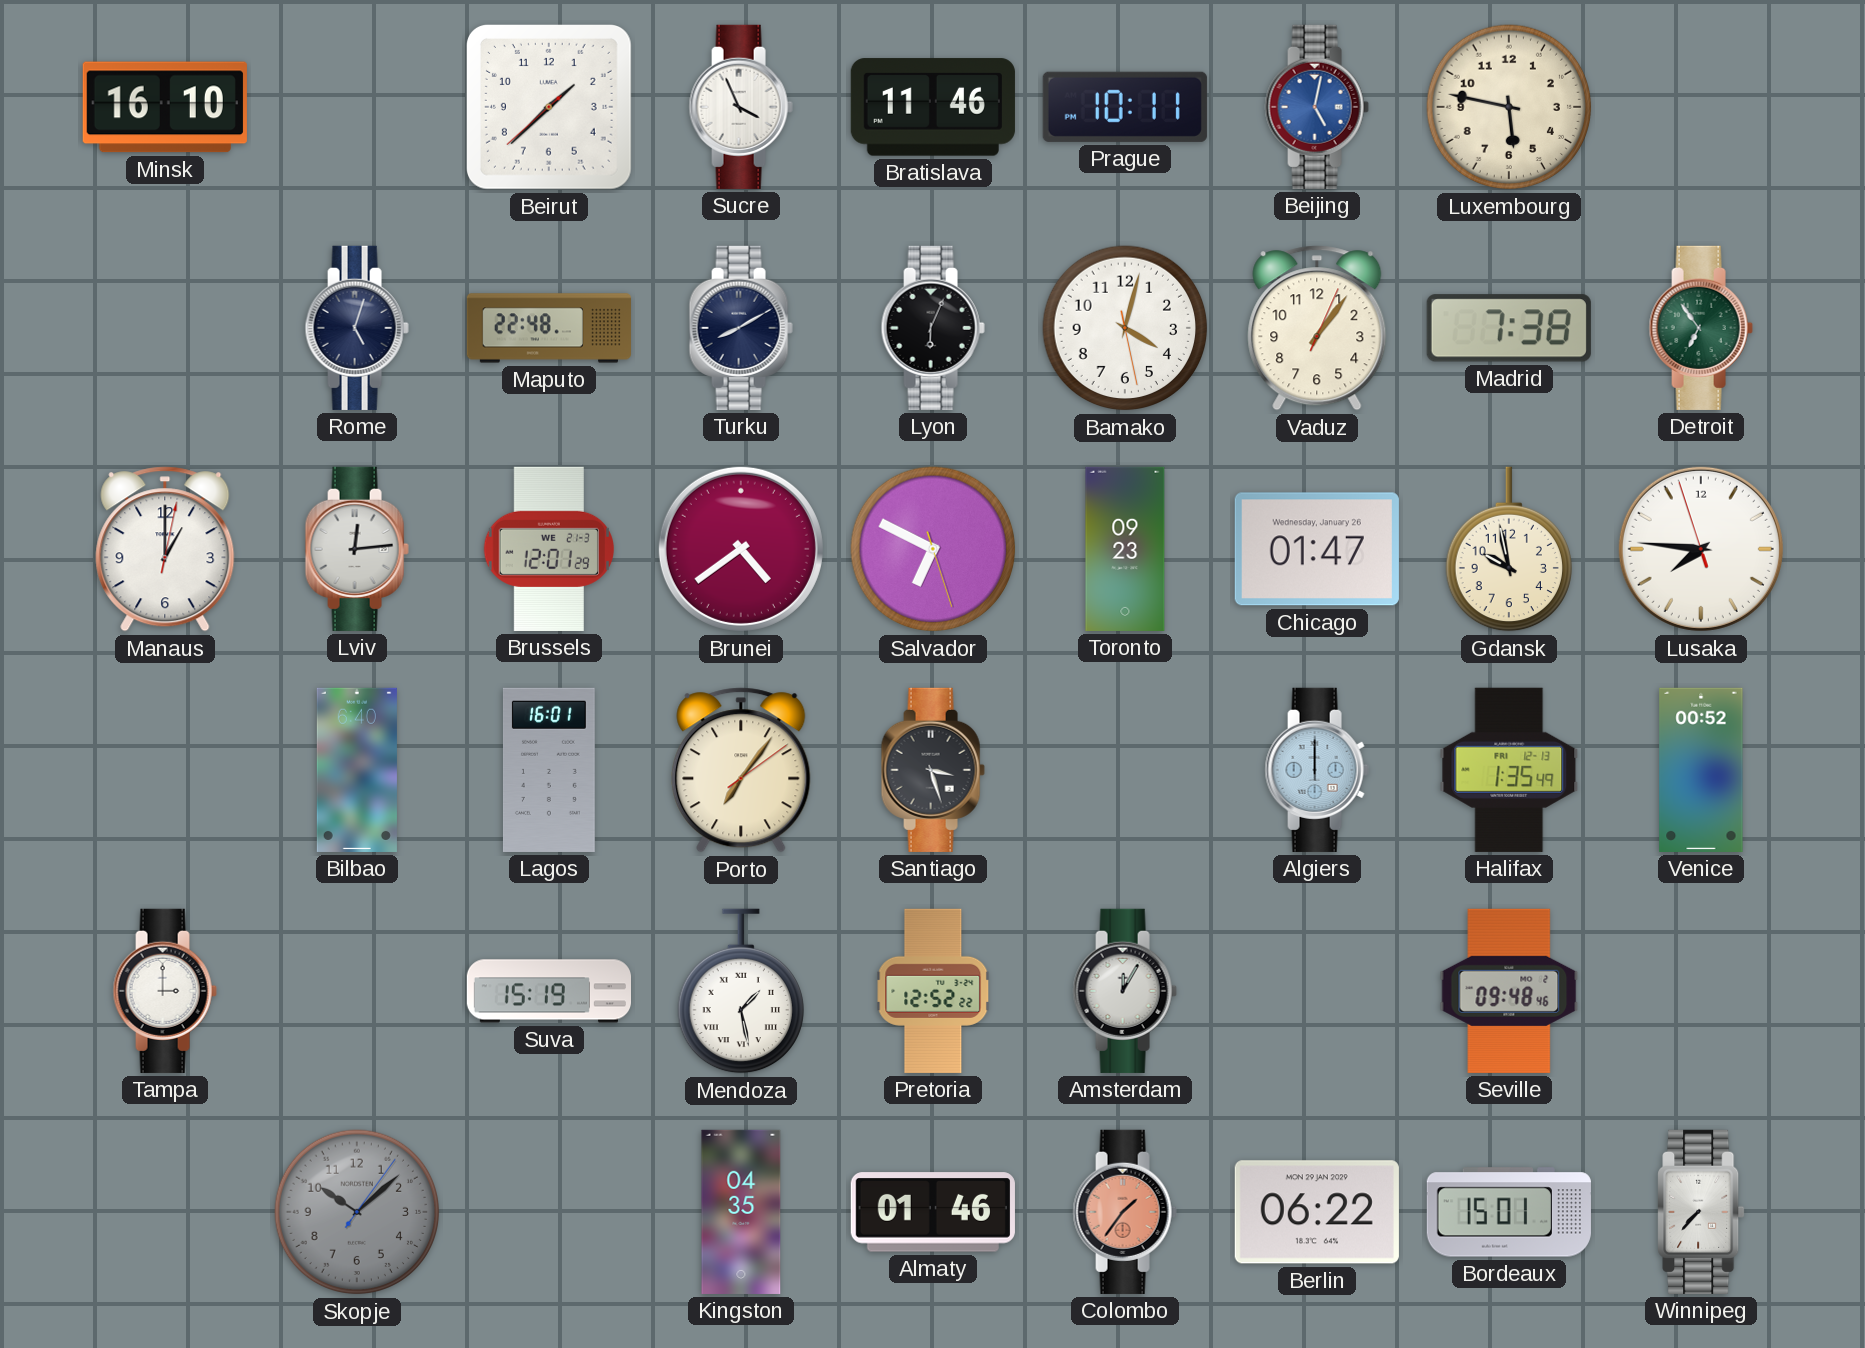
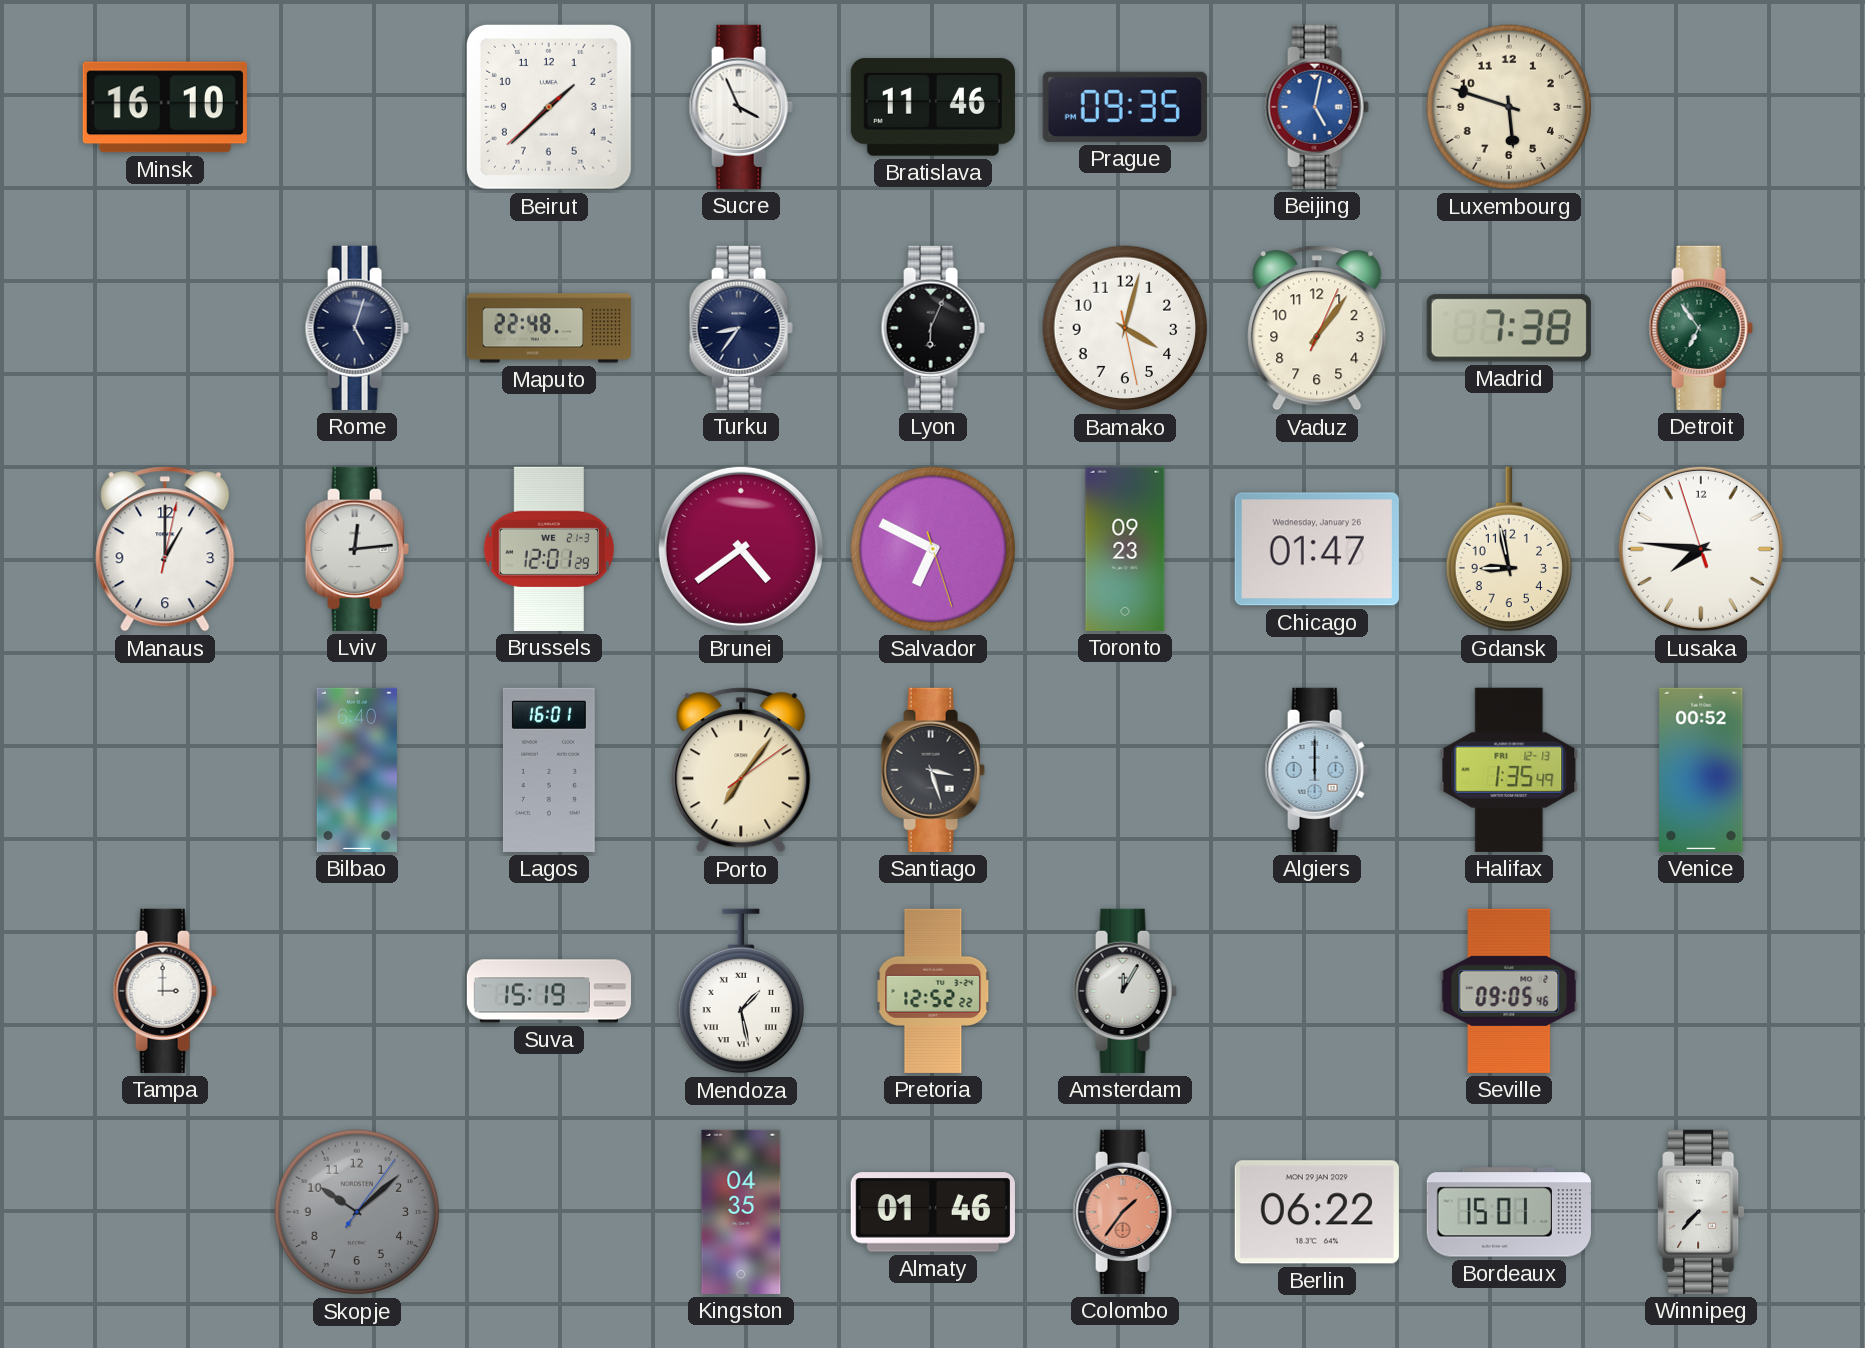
Prague: 10:11 -> 09:35 (1125, 107)
Luxembourg: 5:47 -> 5:48 (1509, 107)
Turku: 8:10 -> 8:36 (741, 328)
Gdansk: 9:58 -> 8:58 (1509, 549)
Seville: 09:48 -> 09:05 (1509, 991)
